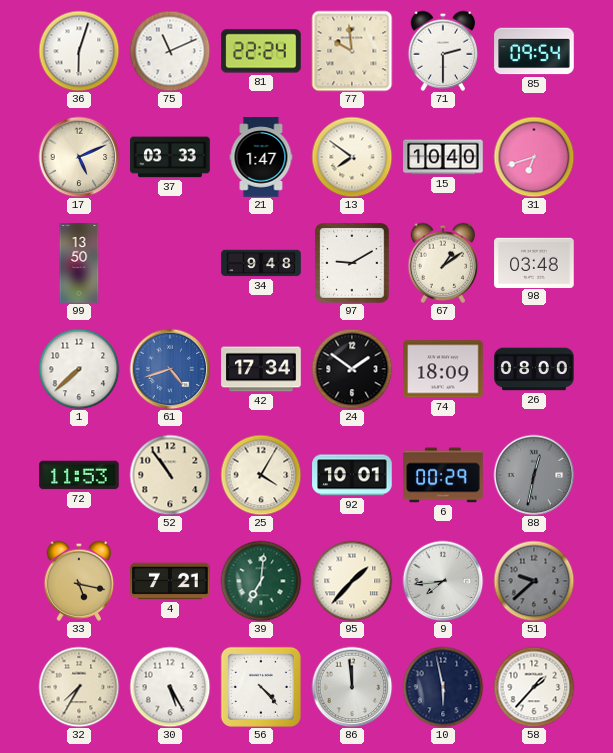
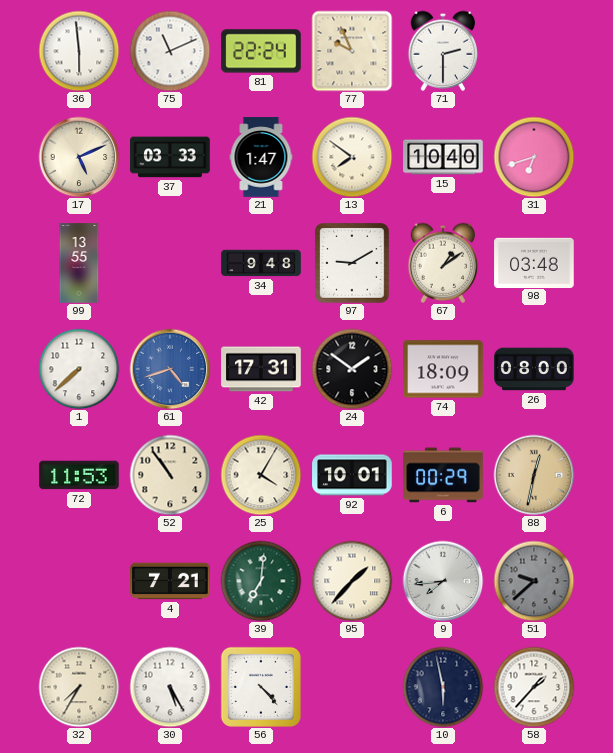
36: 6:03 -> 5:59 (79, 51)
77: 9:59 -> 9:56 (352, 51)
85: 09:54 -> none (534, 51)
99: 13:50 -> 13:55 (79, 263)
42: 17:34 -> 17:31 (261, 369)
88 dial: grey -> champagne (534, 475)
33: 5:17 -> none (79, 581)
86: 11:59 -> none (352, 687)
